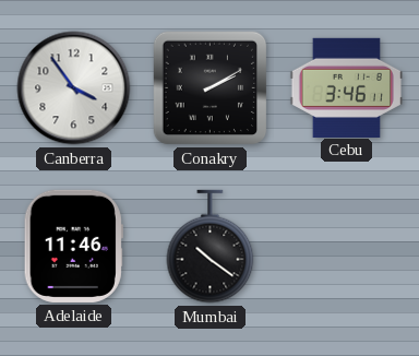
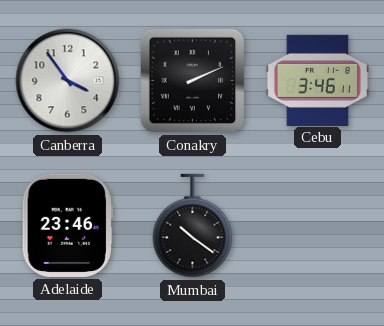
Conakry: 2:10 -> 2:11 (193, 81)
Adelaide: 11:46 -> 23:46 (67, 225)
